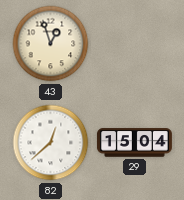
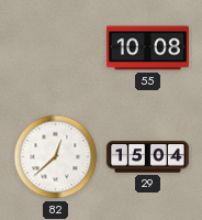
43: 12:57 -> none (51, 44)
55: none -> 10:08 (147, 48)
